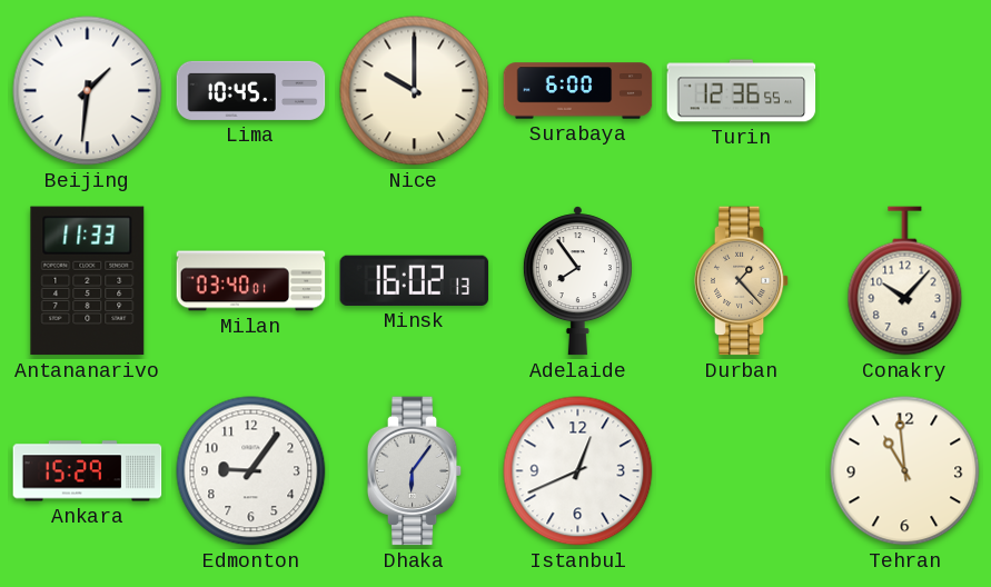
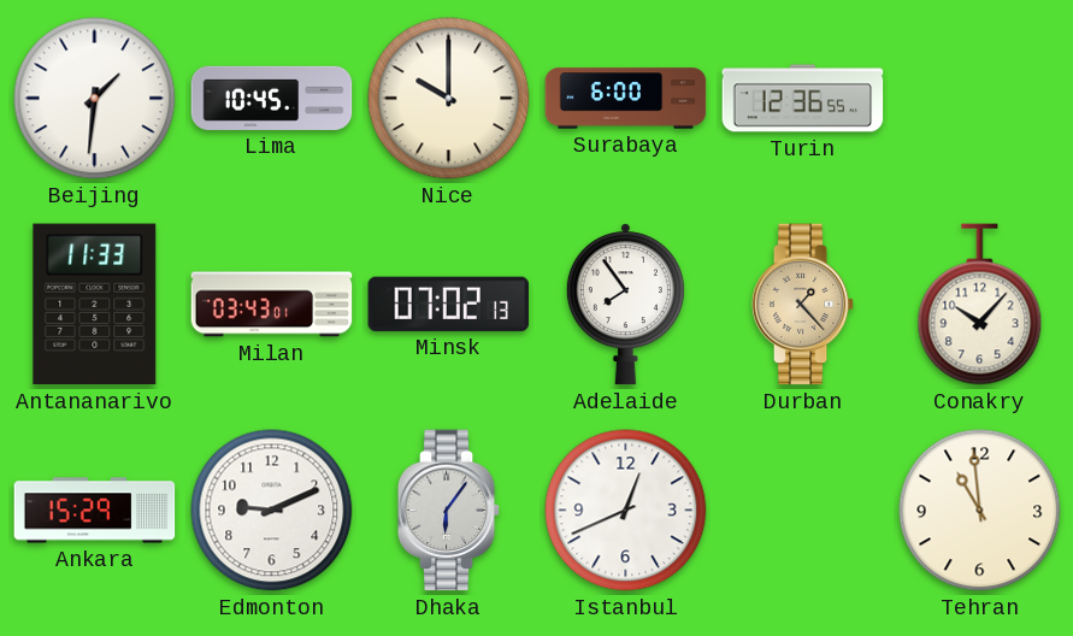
Milan: 03:40 -> 03:43 (272, 305)
Minsk: 16:02 -> 07:02 (449, 304)
Edmonton: 9:06 -> 9:11 (272, 511)
